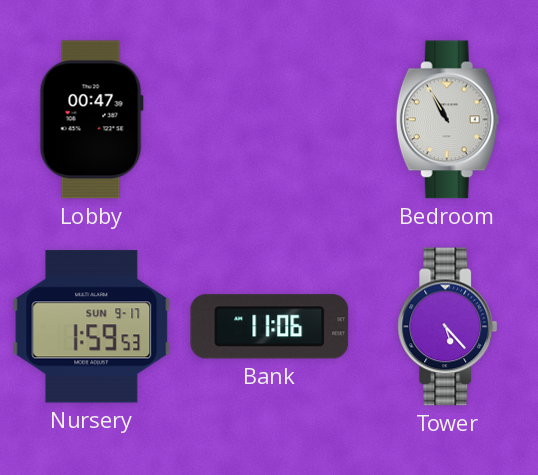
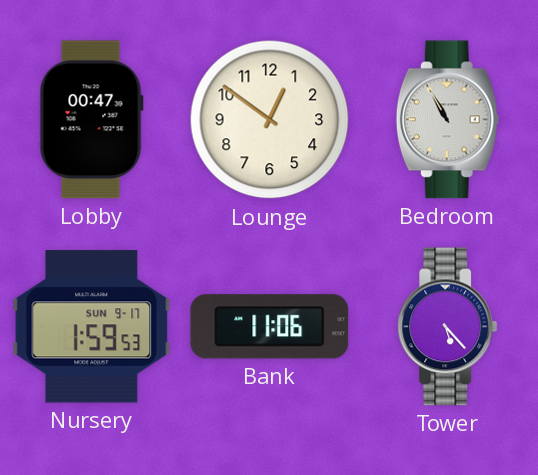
Lounge: none -> 12:51 (270, 120)
